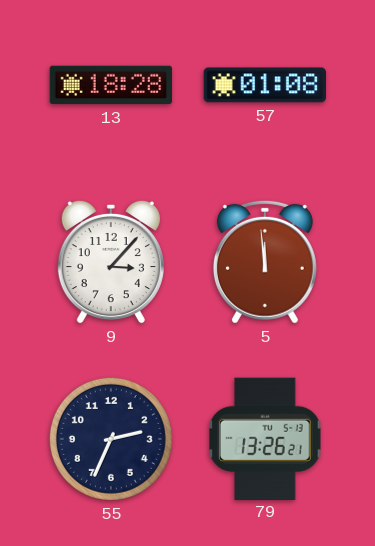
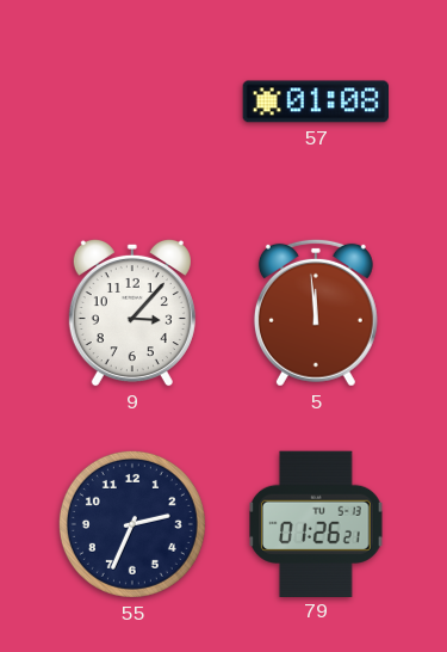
13: 18:28 -> none (111, 85)
79: 13:26 -> 01:26 (317, 523)
